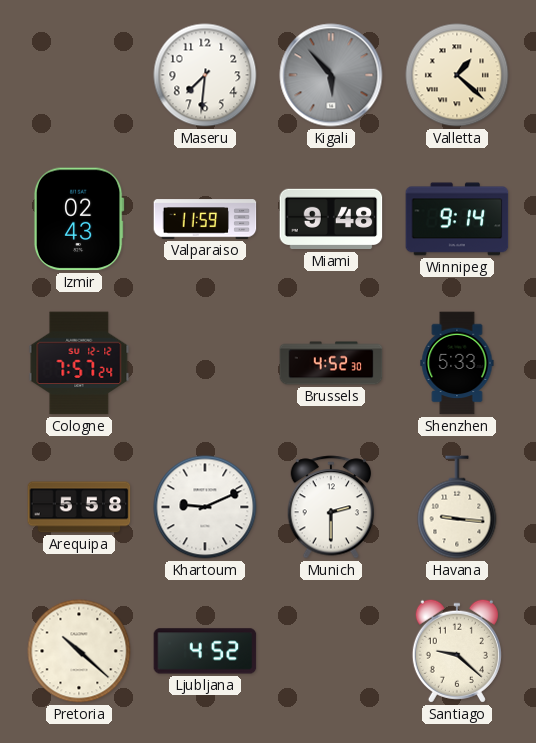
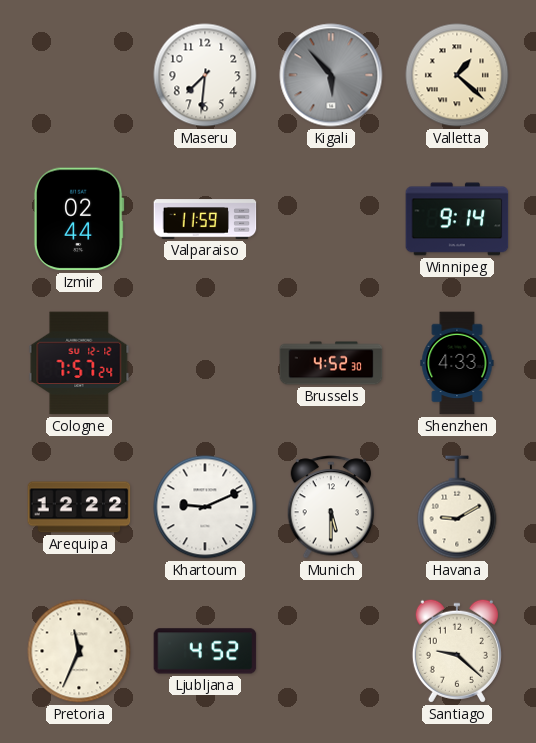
Izmir: 02:43 -> 02:44 (79, 219)
Miami: 9:48 -> none (331, 219)
Shenzhen: 5:33 -> 4:33 (457, 363)
Arequipa: 5:58 -> 12:22 (79, 507)
Munich: 2:30 -> 5:30 (331, 507)
Havana: 9:16 -> 9:10 (457, 507)
Pretoria: 10:22 -> 11:34 (79, 651)
